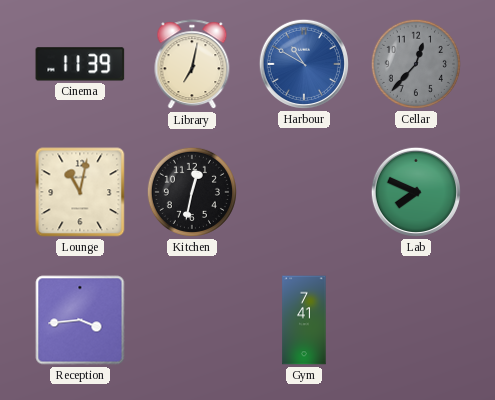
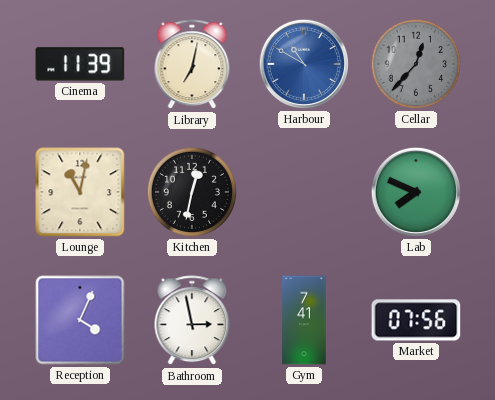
Reception: 3:44 -> 4:04 (80, 320)
Bathroom: none -> 2:58 (192, 321)
Market: none -> 07:56 (416, 320)
